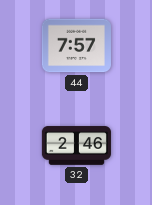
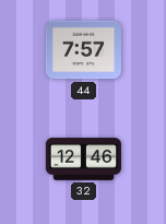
32: 2:46 -> 12:46 (83, 160)
